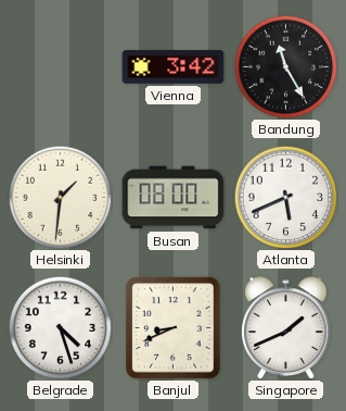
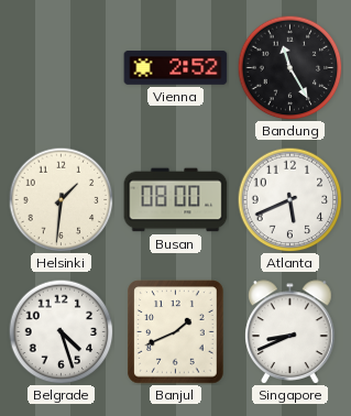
Vienna: 3:42 -> 2:52 (176, 68)
Banjul: 8:41 -> 1:41 (176, 332)
Singapore: 1:41 -> 8:41 (290, 332)
